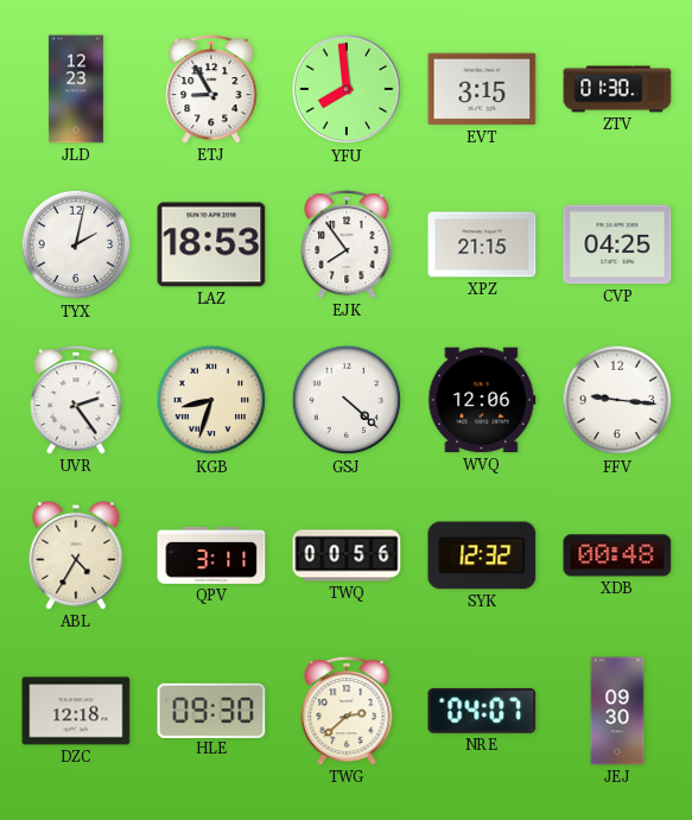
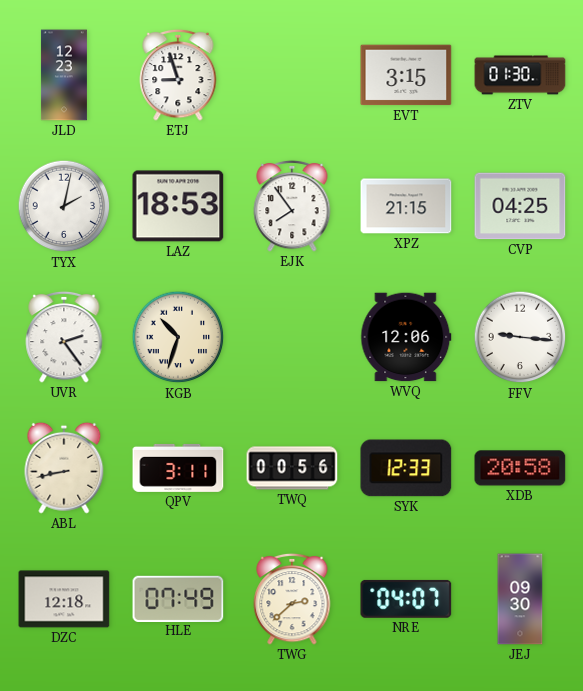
ETJ: 8:55 -> 8:57 (178, 75)
YFU: 7:59 -> none (347, 89)
KGB: 8:33 -> 10:33 (178, 337)
GSJ: 4:22 -> none (347, 400)
ABL: 4:35 -> 8:43 (64, 468)
SYK: 12:32 -> 12:33 (406, 468)
XDB: 00:48 -> 20:58 (520, 468)
HLE: 09:30 -> 07:49 (178, 598)
